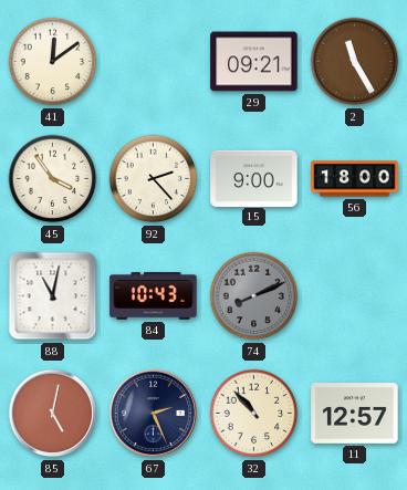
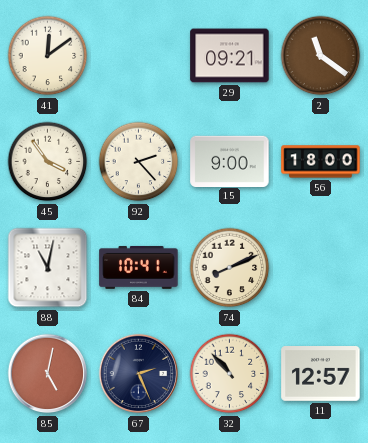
2: 11:25 -> 11:21 (321, 56)
84: 10:43 -> 10:41 (139, 267)
74 dial: grey -> cream (230, 268)
